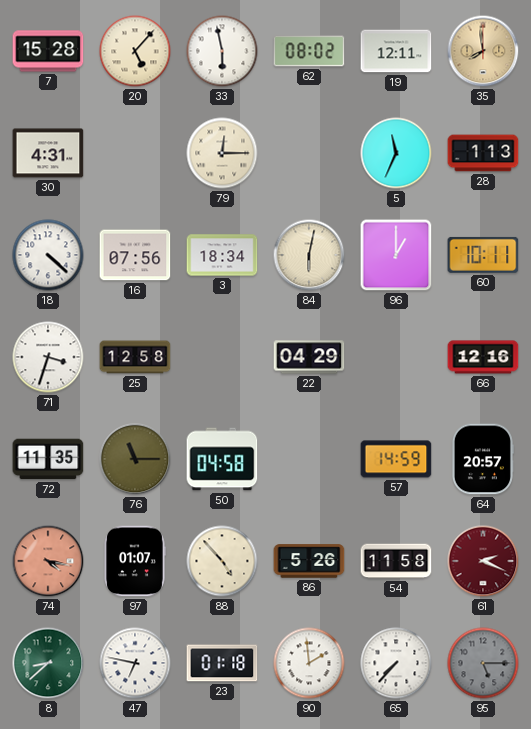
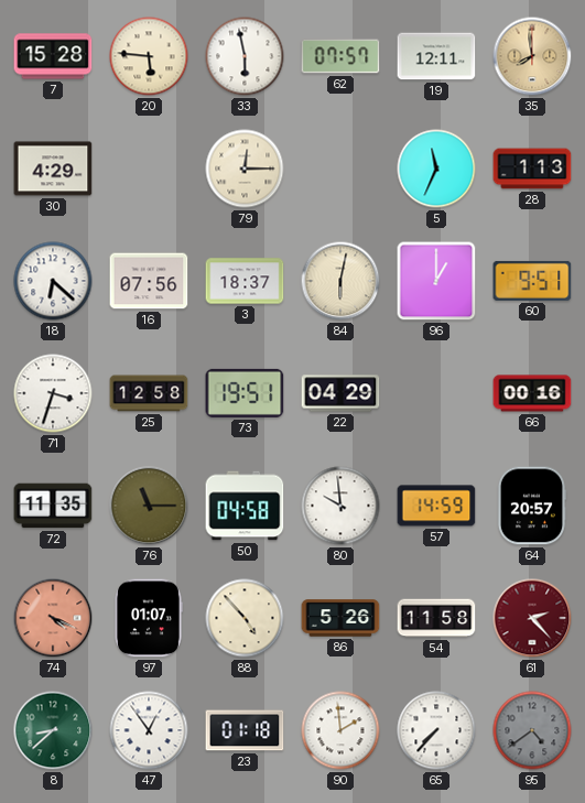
20: 5:07 -> 5:46 (149, 56)
62: 08:02 -> 07:57 (340, 56)
30: 4:31 -> 4:29 (53, 169)
18: 4:22 -> 6:22 (53, 281)
3: 18:34 -> 18:37 (245, 281)
60: 10:11 -> 9:51 (532, 281)
73: none -> 19:51 (245, 393)
66: 12:16 -> 00:16 (532, 393)
80: none -> 9:59 (340, 506)
74: 4:17 -> 4:19 (53, 618)
61: 2:19 -> 2:23 (532, 618)
47: 6:47 -> 12:54 (149, 730)
95: 5:15 -> 4:39 (532, 730)
